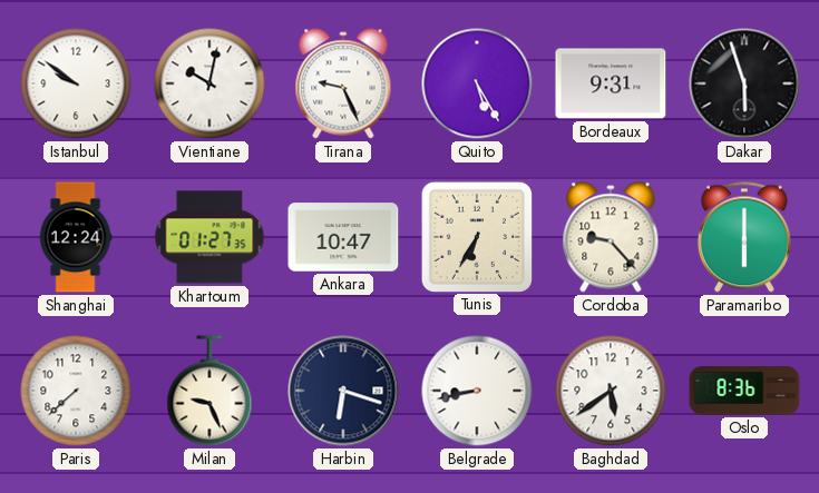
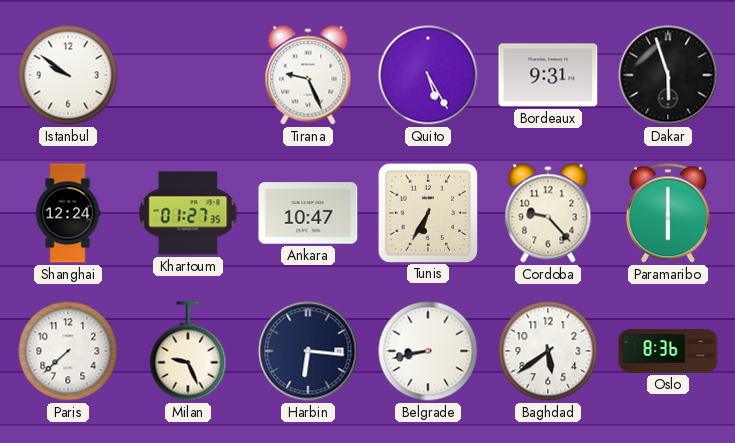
Vientiane: 10:02 -> none (209, 83)
Harbin: 6:18 -> 6:16 (308, 351)
